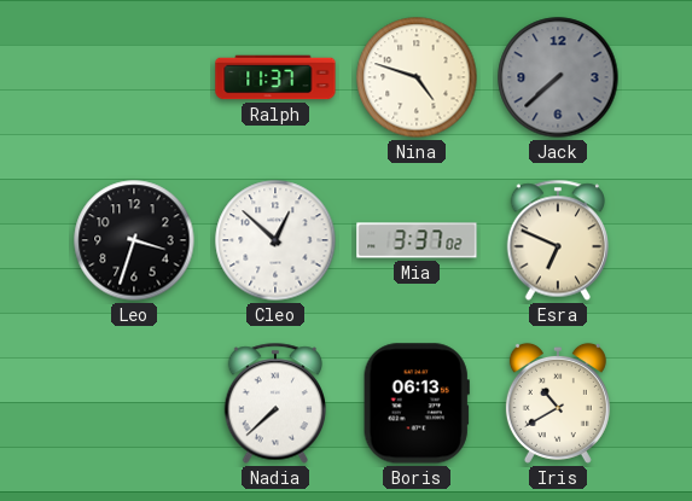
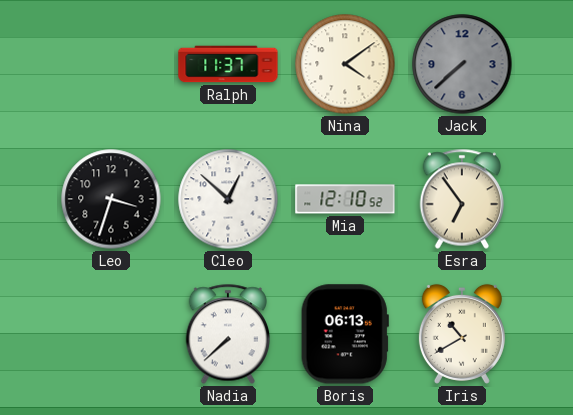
Nina: 4:48 -> 4:09 (345, 64)
Mia: 3:37 -> 12:10 (345, 199)
Esra: 6:49 -> 6:54 (462, 199)
